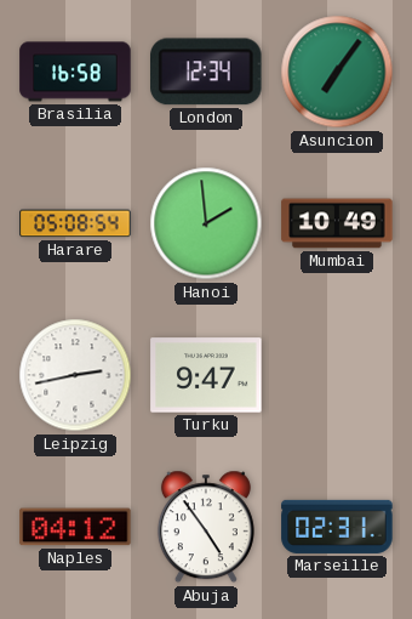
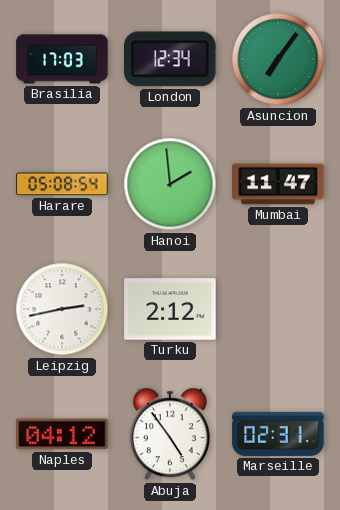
Brasilia: 16:58 -> 17:03 (62, 59)
Mumbai: 10:49 -> 11:47 (278, 184)
Turku: 9:47 -> 2:12 (170, 309)
